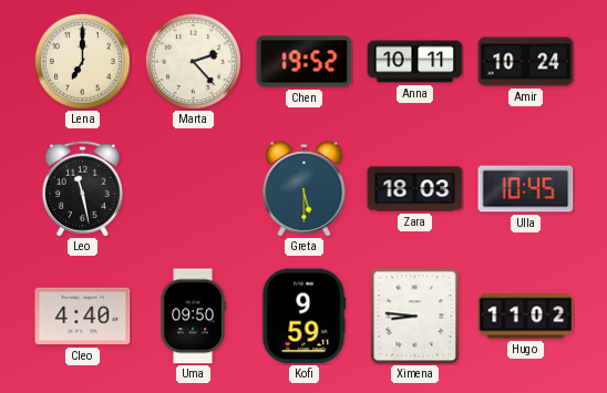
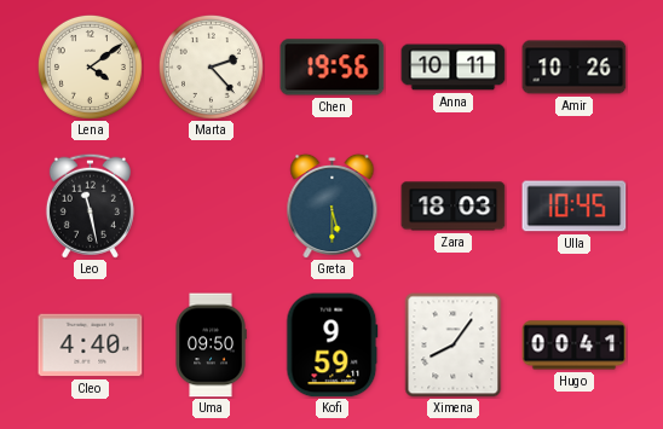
Lena: 7:00 -> 4:09 (90, 66)
Chen: 19:52 -> 19:56 (333, 68)
Amir: 10:24 -> 10:26 (575, 68)
Ximena: 8:46 -> 8:06 (454, 346)
Hugo: 11:02 -> 00:41 (575, 346)
